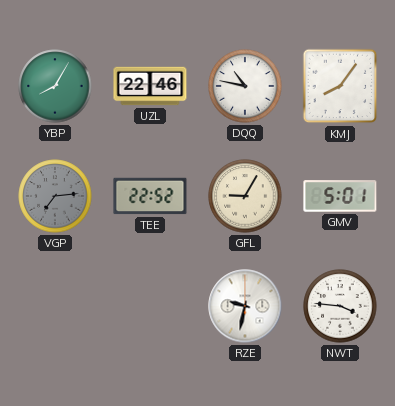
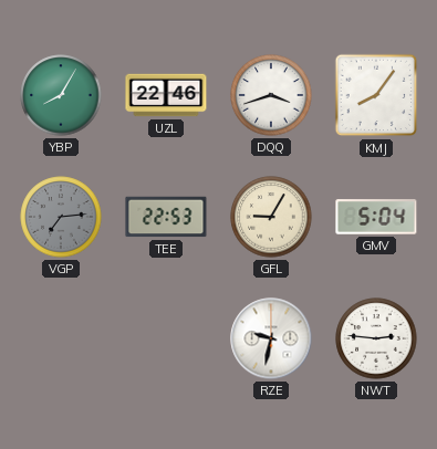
DQQ: 10:47 -> 3:42 (271, 95)
TEE: 22:52 -> 22:53 (166, 217)
GMV: 5:01 -> 5:04 (376, 217)
NWT: 3:46 -> 2:46 (376, 338)
